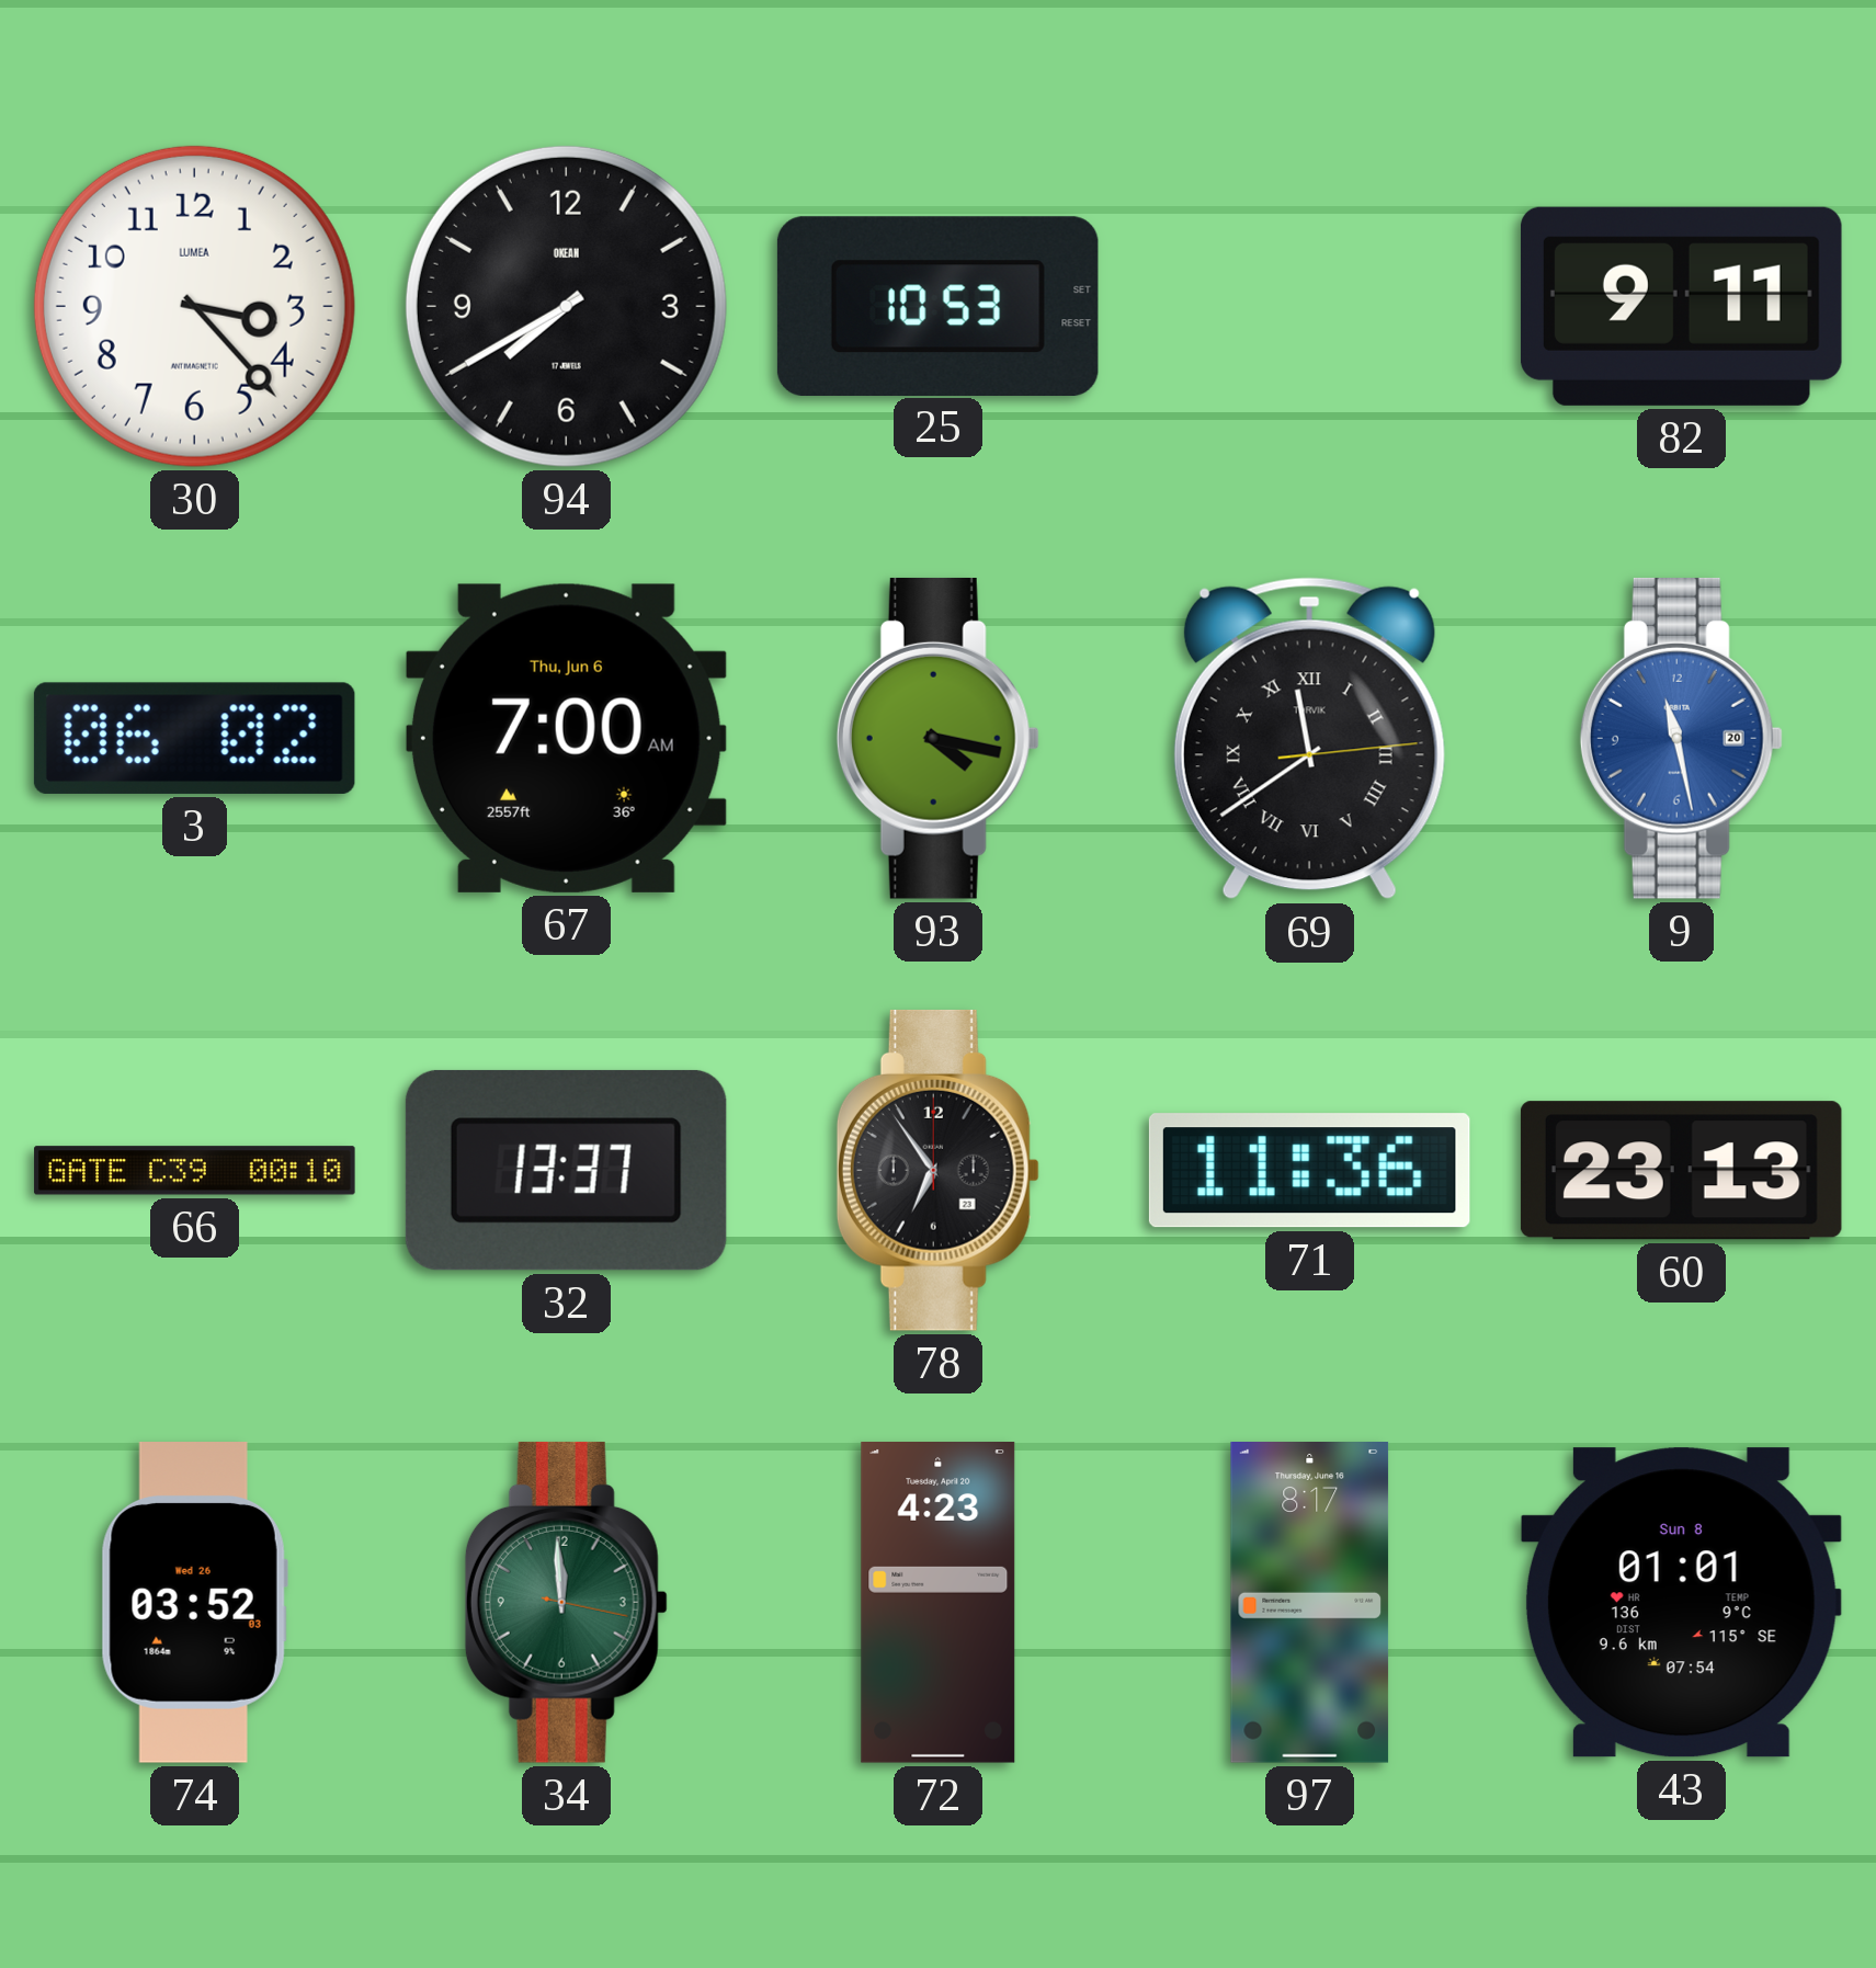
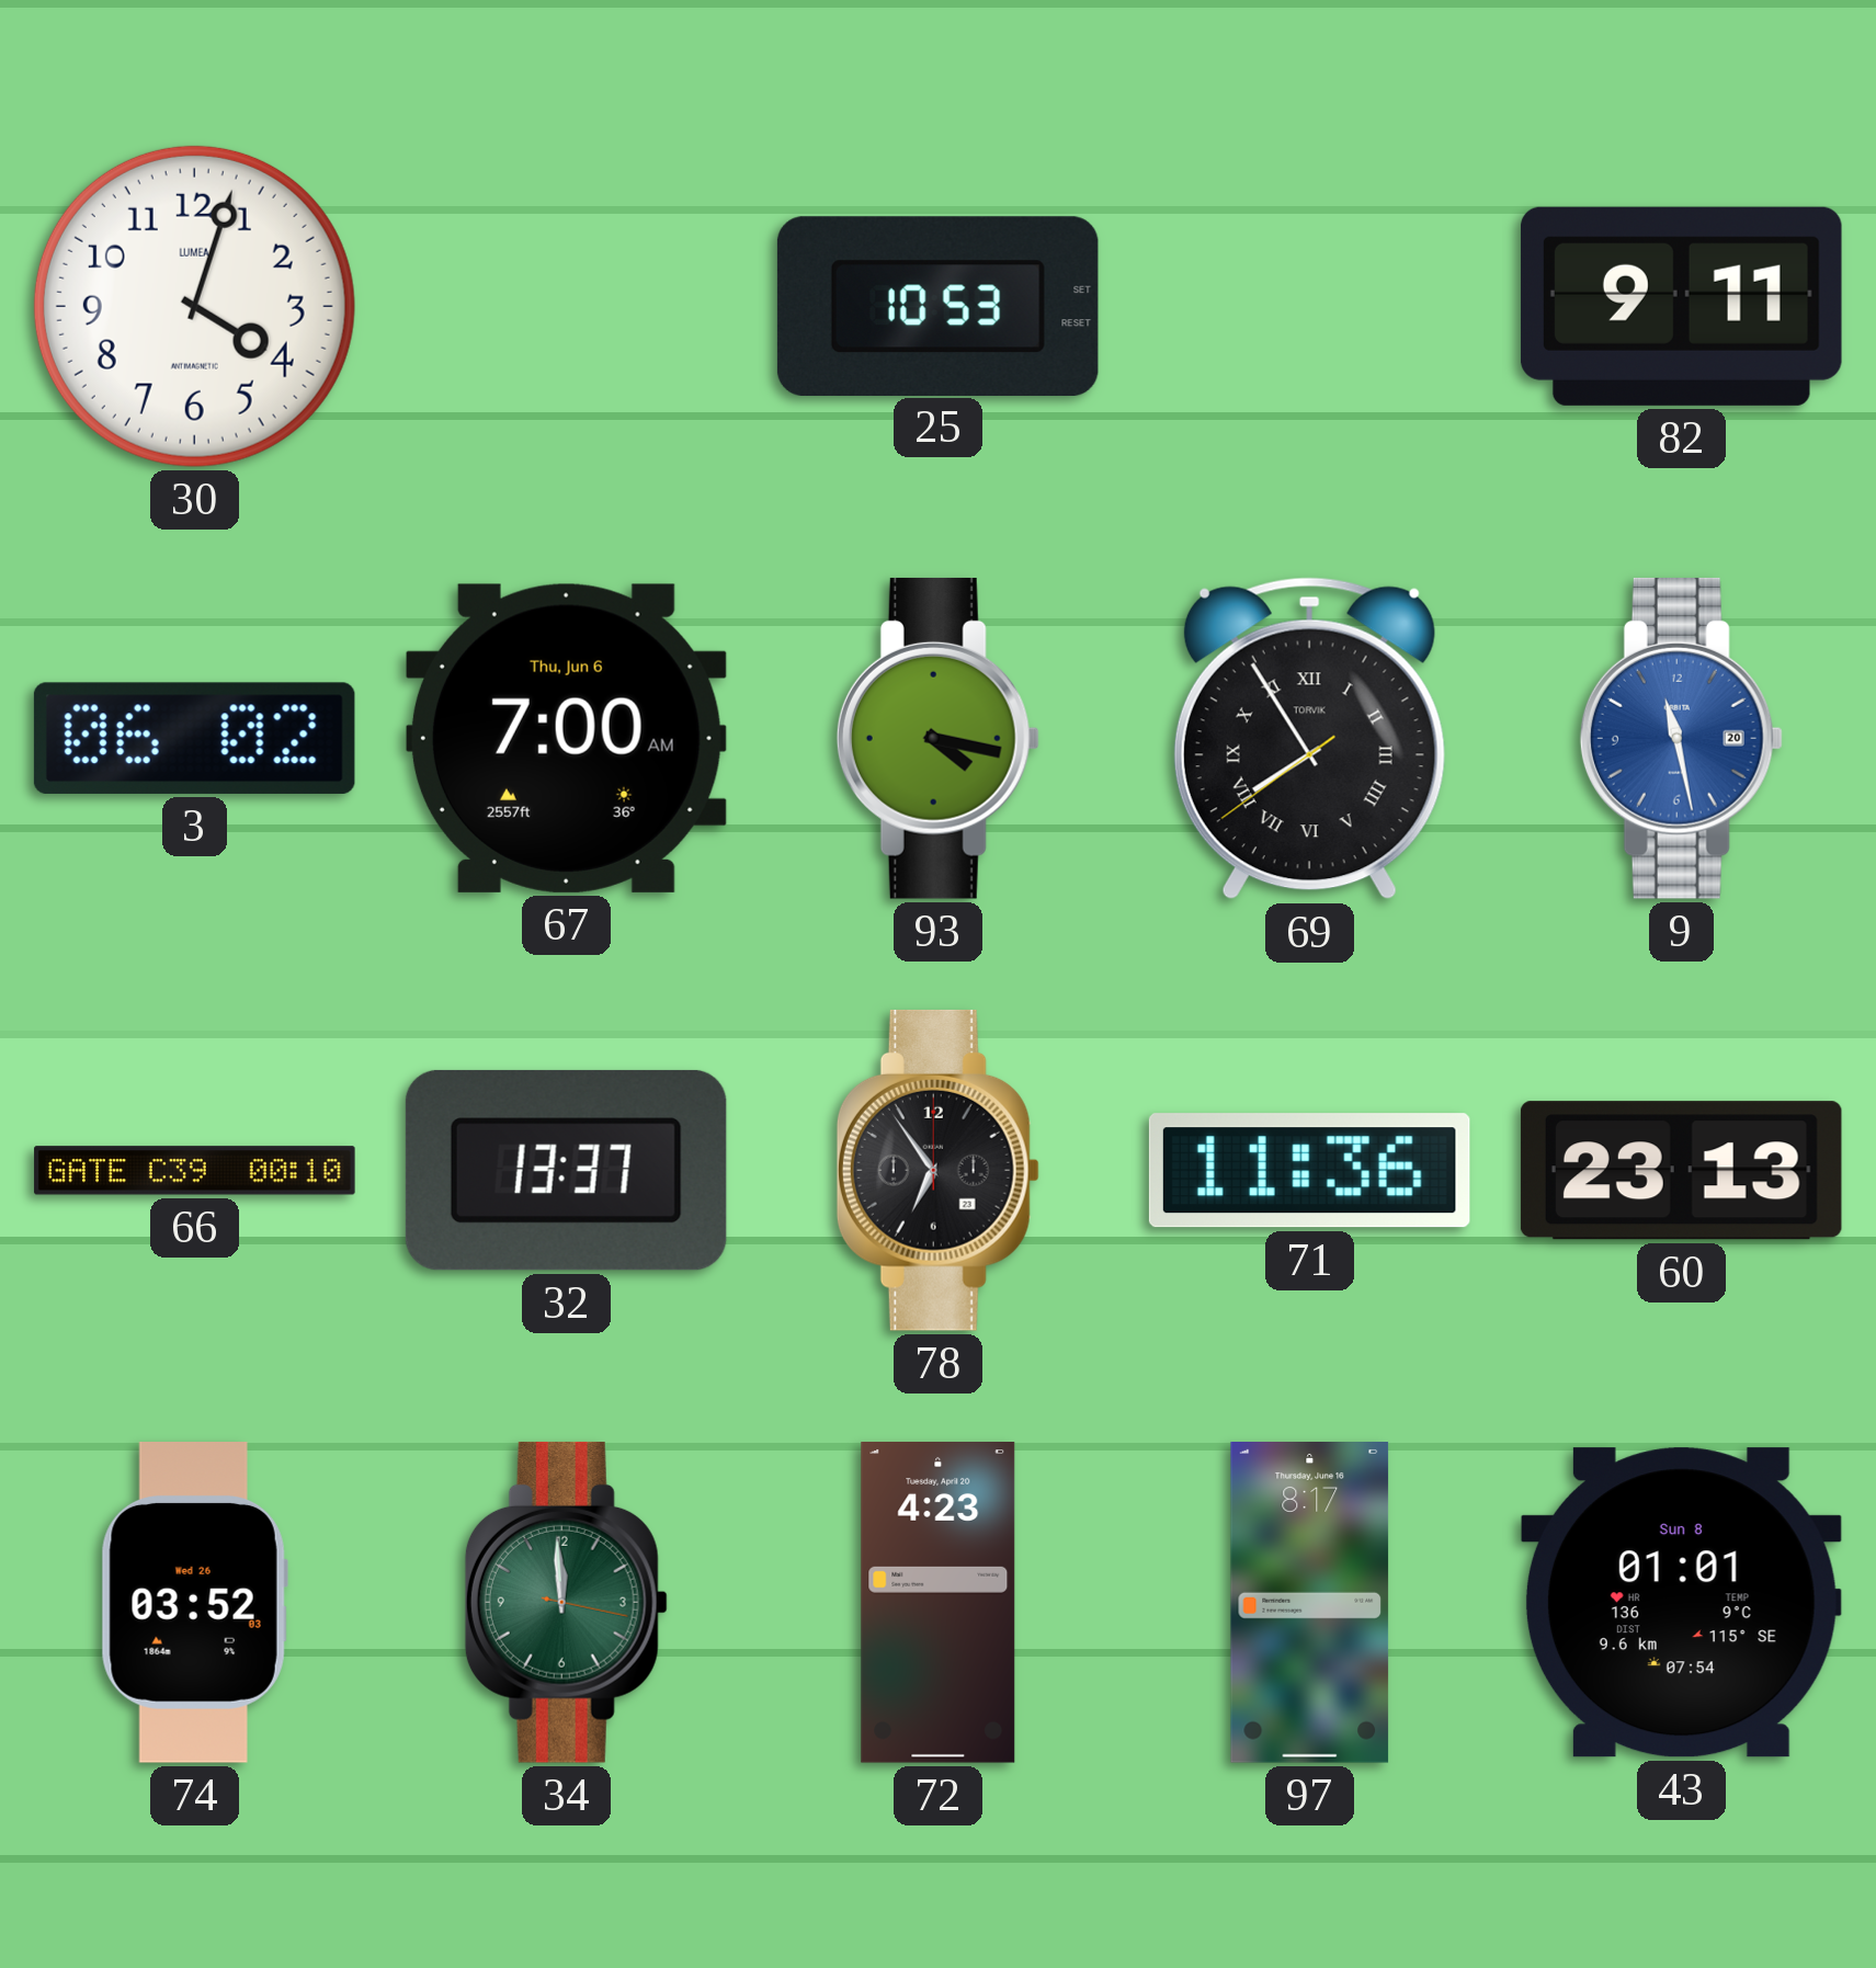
30: 3:23 -> 4:03 (194, 306)
94: 7:40 -> none (566, 306)
69: 11:39 -> 7:54 (1309, 739)
